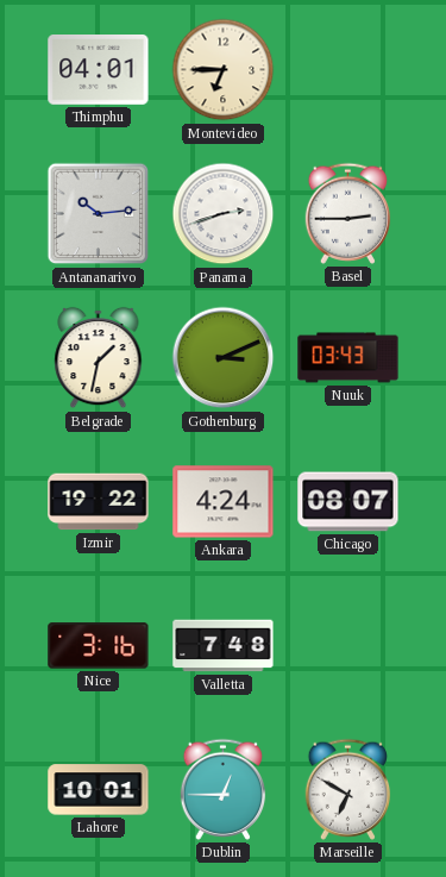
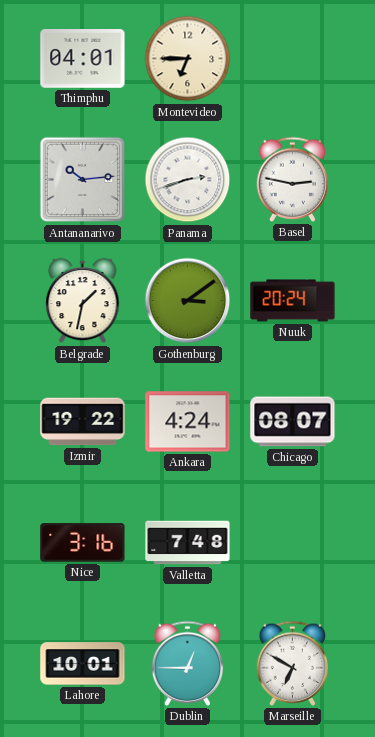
Basel: 2:45 -> 2:47 (293, 179)
Gothenburg: 3:11 -> 3:09 (188, 301)
Nuuk: 03:43 -> 20:24 (293, 301)
